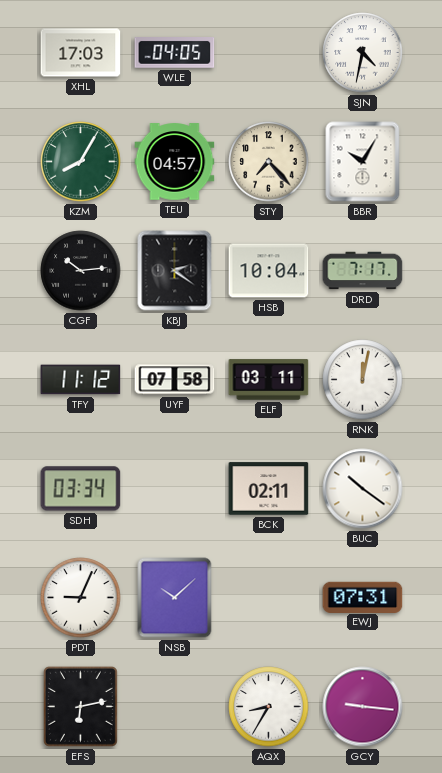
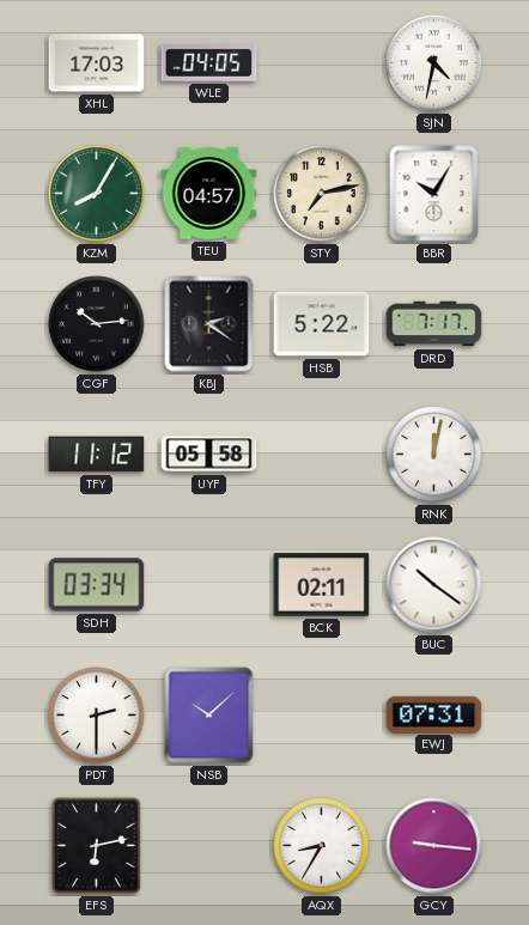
STY: 7:23 -> 7:13 (322, 194)
HSB: 10:04 -> 5:22 (322, 324)
UYF: 07:58 -> 05:58 (209, 455)
ELF: 03:11 -> none (269, 380)
PDT: 9:04 -> 2:30 (97, 716)
